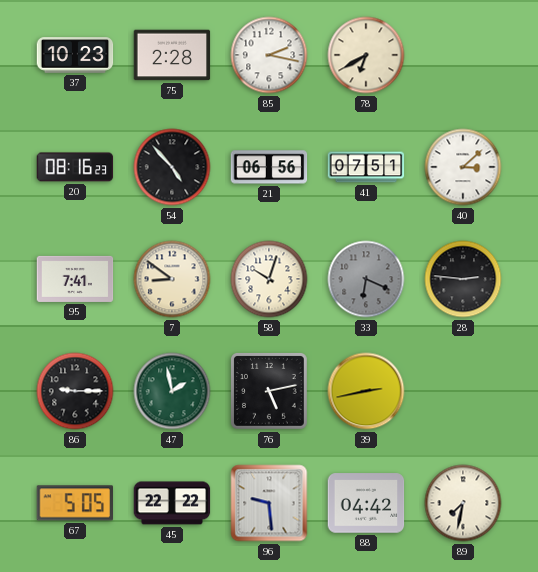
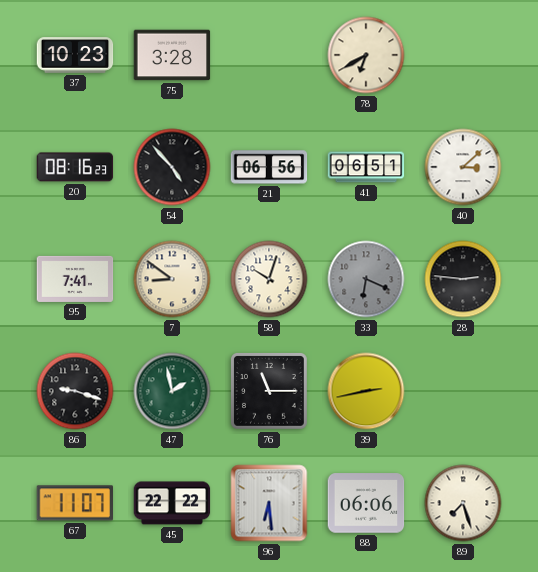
75: 2:28 -> 3:28 (172, 55)
85: 2:17 -> none (269, 55)
41: 07:51 -> 06:51 (366, 167)
86: 9:15 -> 9:18 (75, 391)
76: 5:13 -> 11:15 (270, 392)
67: 5:05 -> 11:07 (74, 503)
96: 9:29 -> 6:29 (269, 503)
88: 04:42 -> 06:06 (366, 503)
89: 7:32 -> 7:27 (463, 503)
